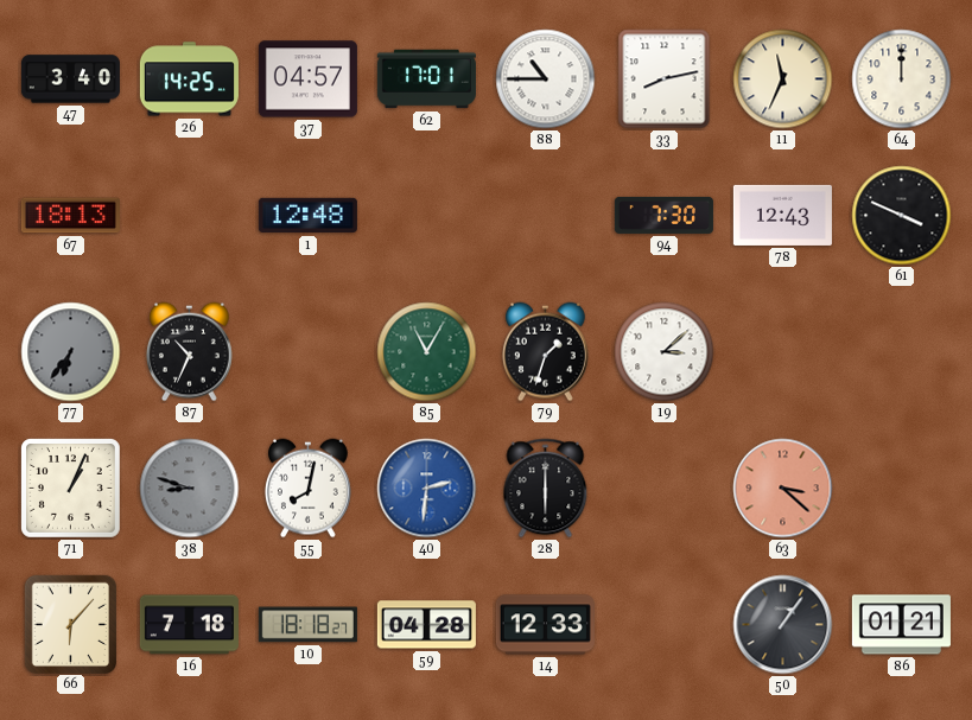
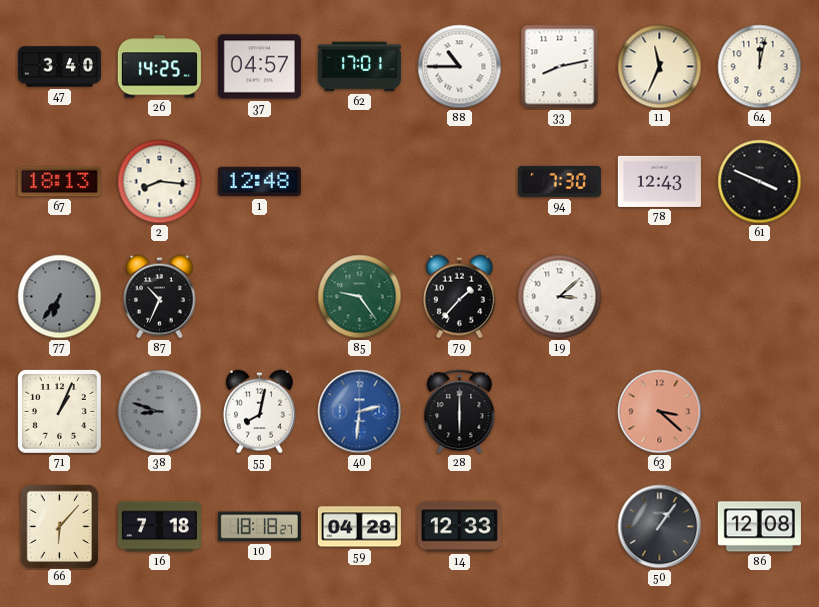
64: 12:00 -> 12:02 (760, 67)
2: none -> 8:16 (160, 182)
85: 11:05 -> 9:24 (360, 297)
79: 1:33 -> 1:37 (459, 297)
86: 01:21 -> 12:08 (759, 527)
